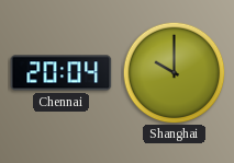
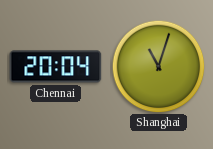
Shanghai: 10:00 -> 11:03 (158, 66)
